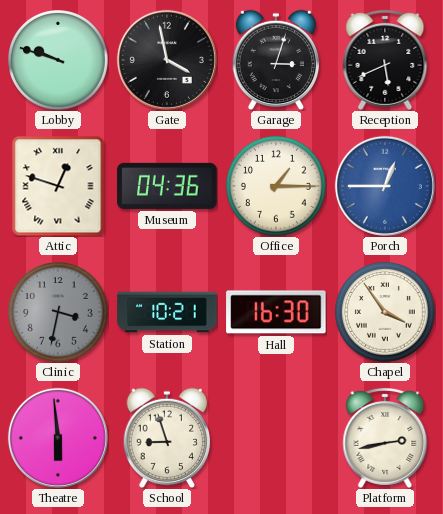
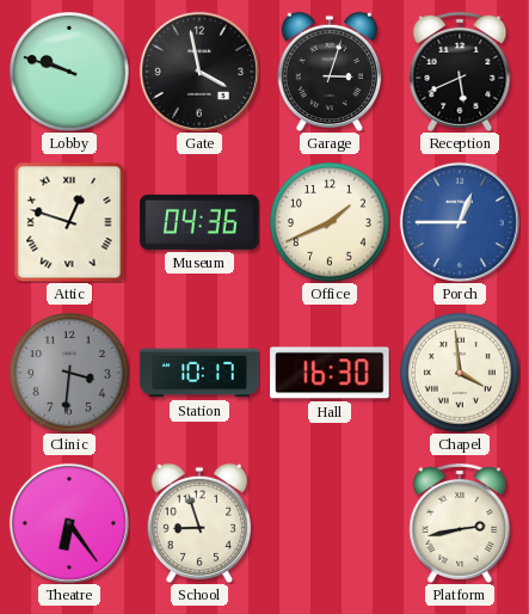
Office: 1:15 -> 1:41 (331, 223)
Clinic: 3:32 -> 3:31 (70, 374)
Station: 10:21 -> 10:17 (199, 373)
Chapel: 3:54 -> 3:59 (461, 374)
Theatre: 5:59 -> 6:24 (69, 523)
